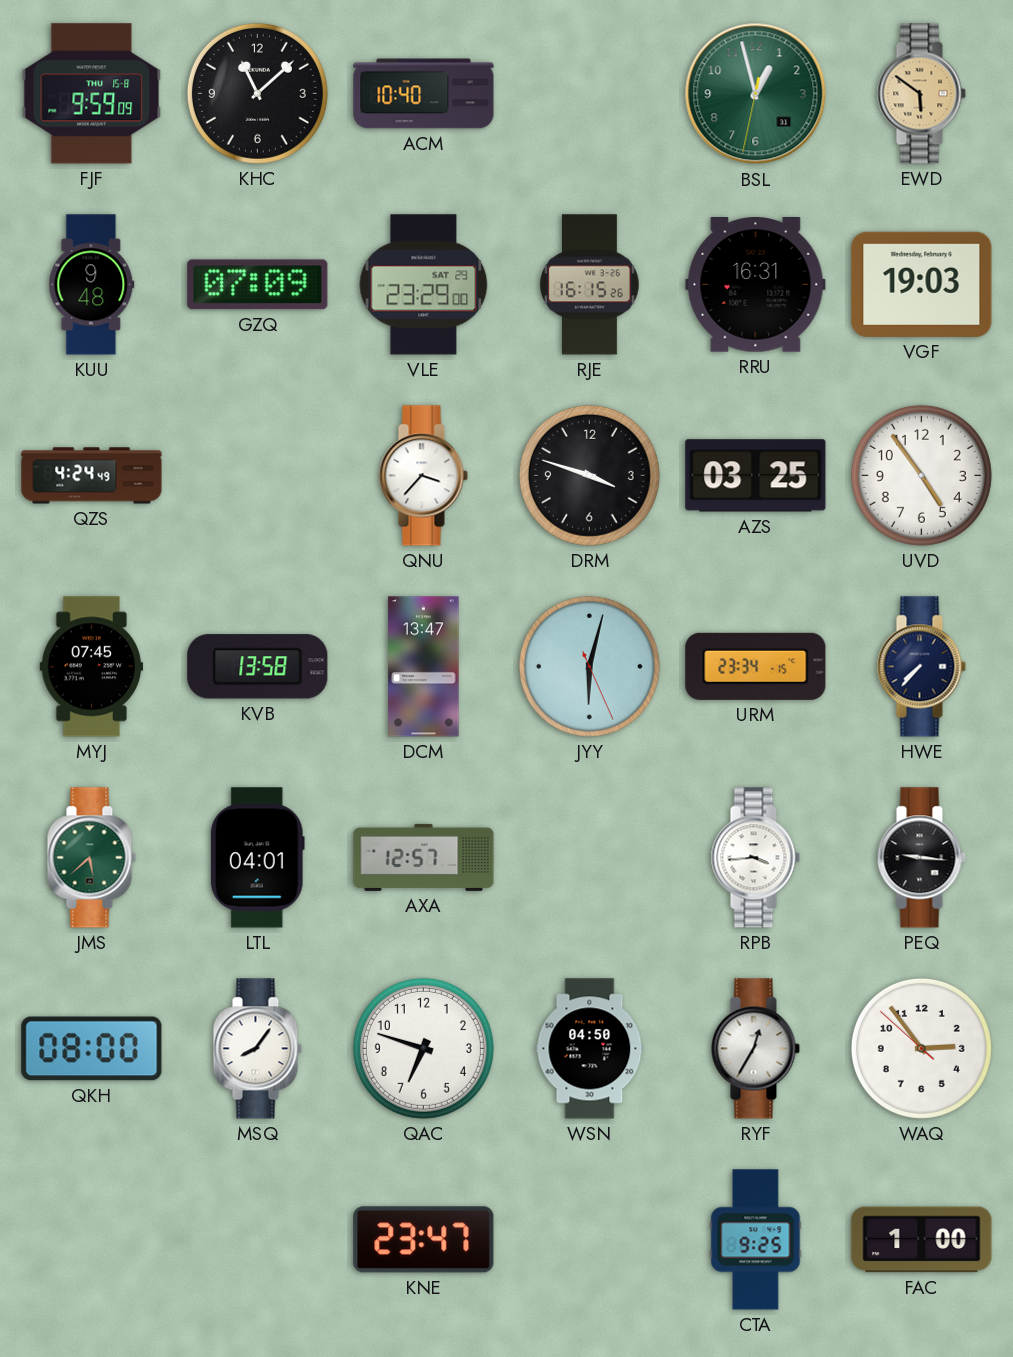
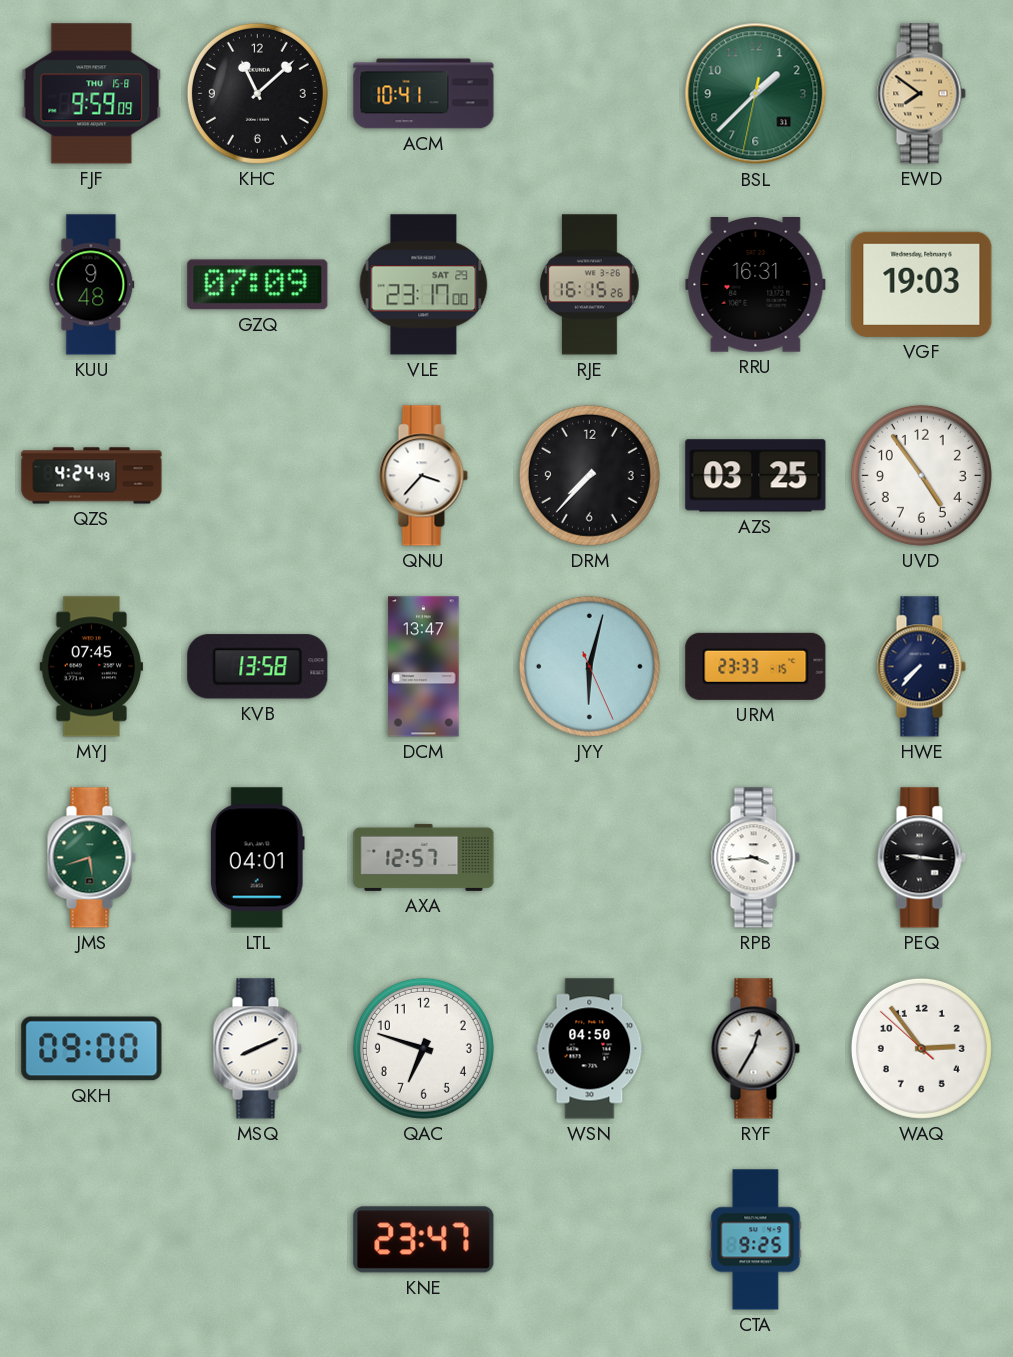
ACM: 10:40 -> 10:41 (424, 94)
BSL: 12:57 -> 1:37 (756, 94)
EWD: 5:51 -> 7:51 (921, 94)
VLE: 23:29 -> 23:17 (424, 285)
DRM: 3:48 -> 7:37 (589, 475)
URM: 23:34 -> 23:33 (756, 666)
JMS: 5:38 -> 5:42 (91, 858)
QKH: 08:00 -> 09:00 (92, 1049)
MSQ: 8:06 -> 8:11 (257, 1049)
FAC: 1:00 -> none (922, 1240)
